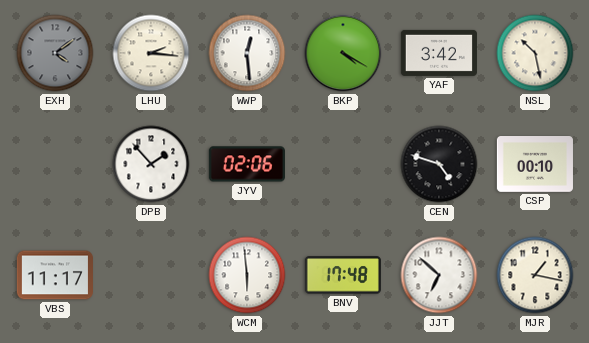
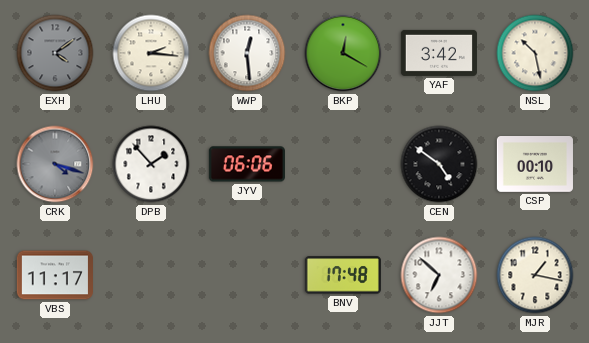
BKP: 4:20 -> 12:20 (343, 53)
CRK: none -> 4:18 (55, 164)
JYV: 02:06 -> 06:06 (247, 164)
CEN: 4:48 -> 4:51 (439, 164)
WCM: 5:59 -> none (247, 275)
